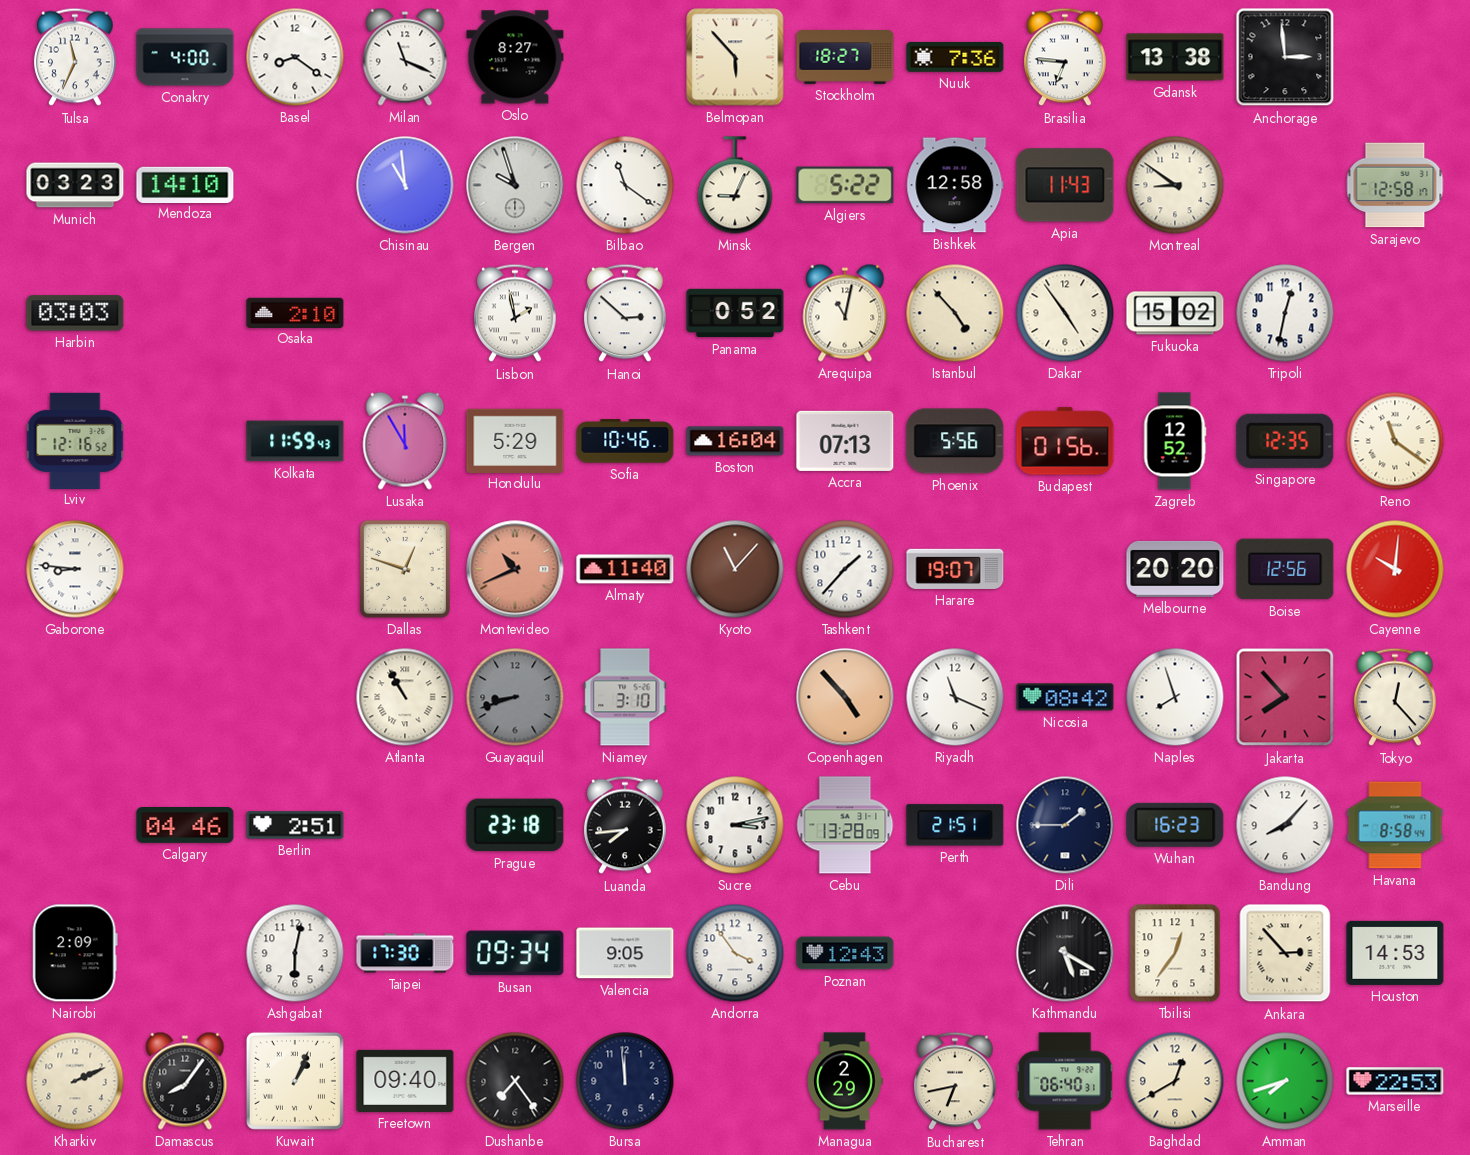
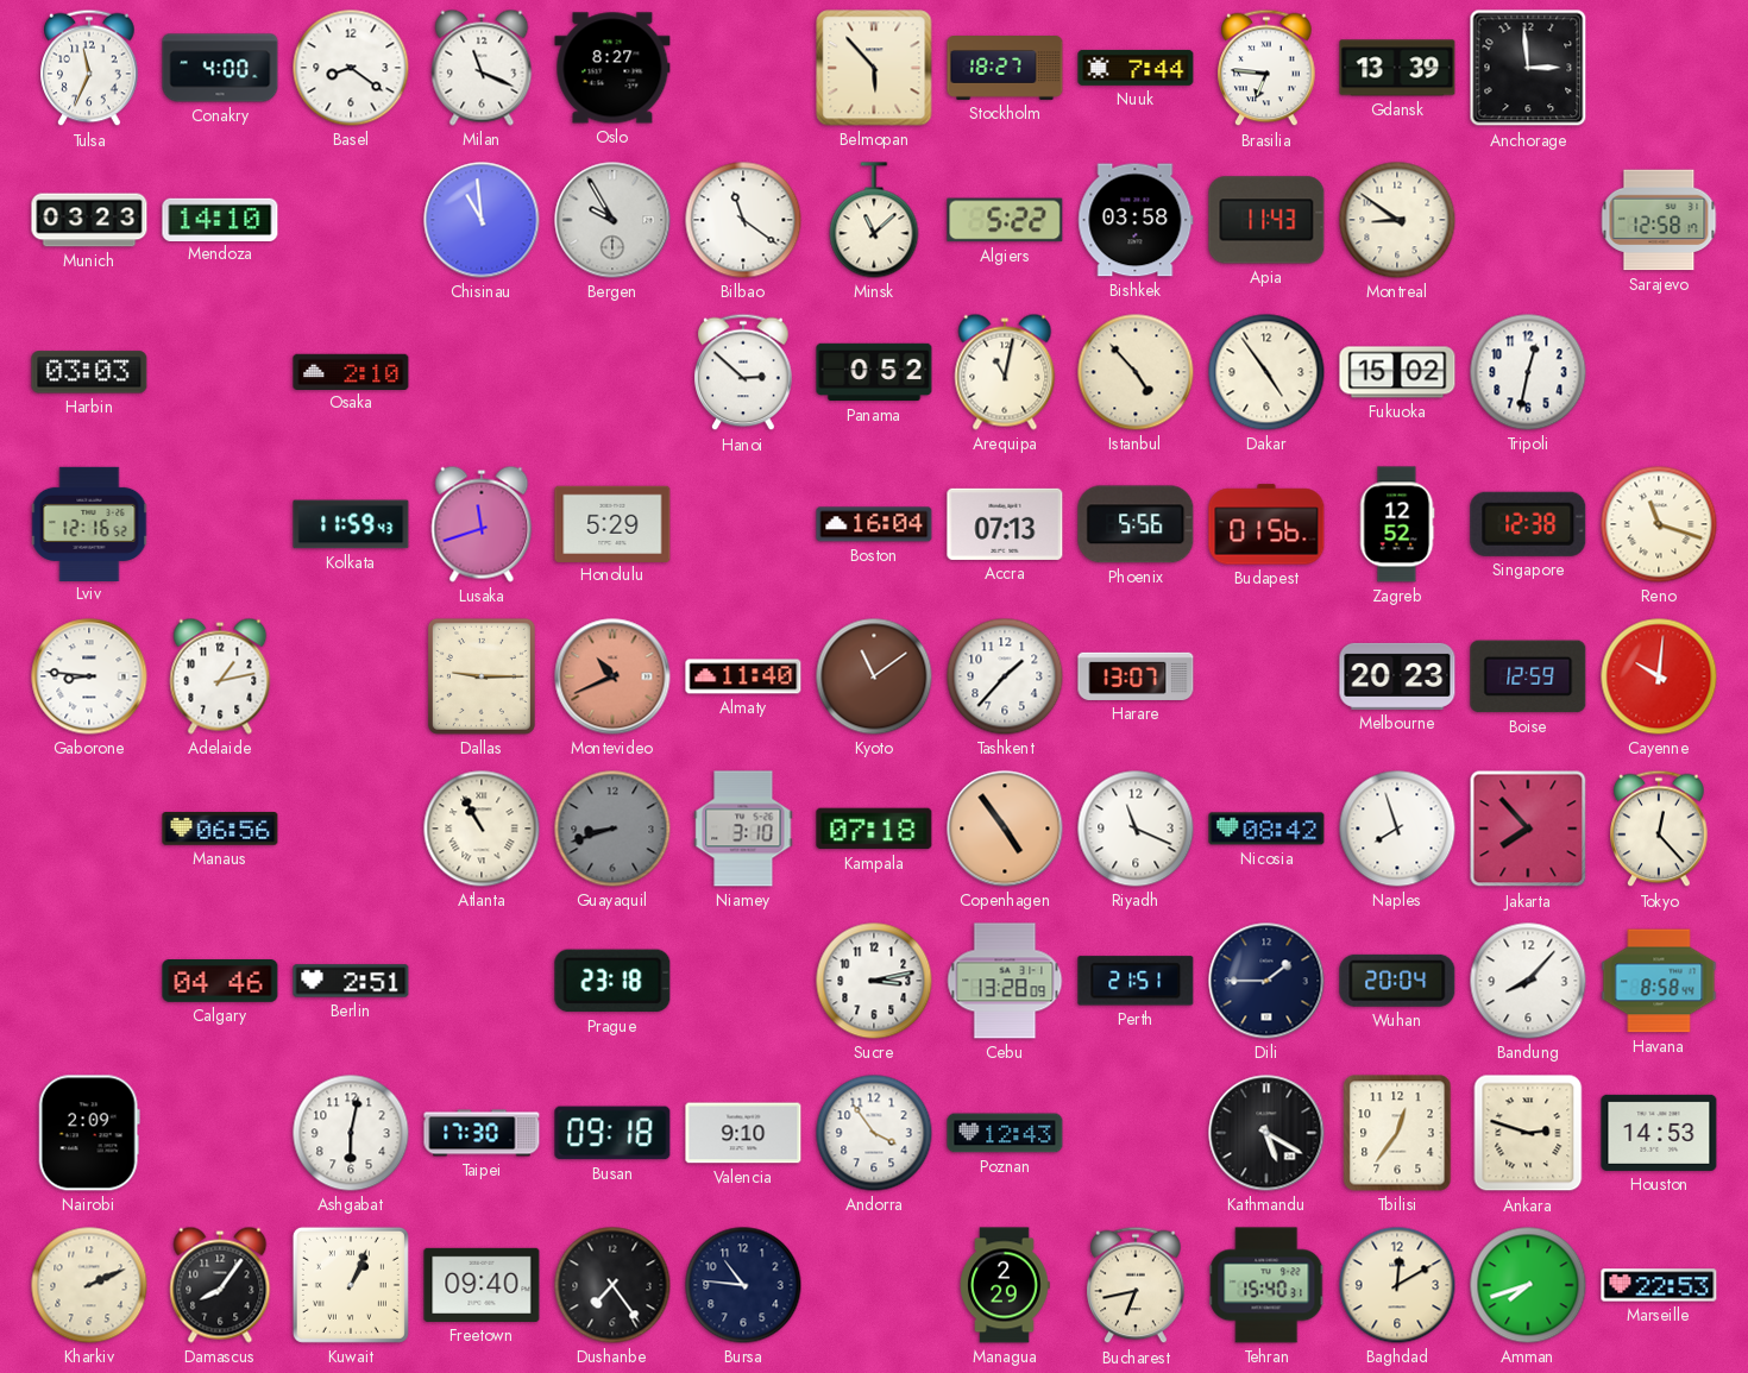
Nuuk: 7:36 -> 7:44 (1136, 68)
Gdansk: 13:38 -> 13:39 (1397, 68)
Bergen: 9:57 -> 9:55 (612, 220)
Minsk: 9:04 -> 11:08 (874, 220)
Bishkek: 12:58 -> 03:58 (1136, 220)
Lisbon: 1:58 -> none (515, 313)
Lusaka: 11:55 -> 11:42 (482, 524)
Sofia: 10:46 -> none (625, 441)
Singapore: 12:35 -> 12:38 (1528, 524)
Reno: 11:21 -> 11:18 (1659, 524)
Adelaide: none -> 1:13 (220, 676)
Dallas: 12:48 -> 9:15 (482, 676)
Kyoto: 11:07 -> 11:09 (874, 676)
Harare: 19:07 -> 13:07 (1136, 676)
Melbourne: 20:20 -> 20:23 (1397, 676)
Boise: 12:56 -> 12:59 (1528, 676)
Manaus: none -> 06:56 (220, 829)
Kampala: none -> 07:18 (874, 829)
Copenhagen: 4:53 -> 4:54 (1005, 829)
Luanda: 7:44 -> none (625, 825)
Wuhan: 16:23 -> 20:04 (1397, 981)
Busan: 09:34 -> 09:18 (612, 1133)
Valencia: 9:05 -> 9:10 (743, 1133)
Ankara: 2:53 -> 2:48 (1528, 1133)
Bursa: 11:59 -> 10:46 (743, 1285)
Tehran: 06:40 -> 15:40 (1266, 1285)
Baghdad: 12:40 -> 12:10 (1397, 1285)
